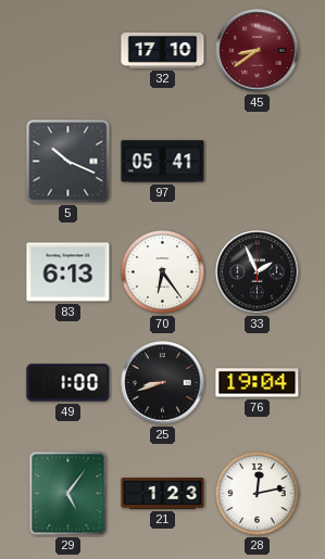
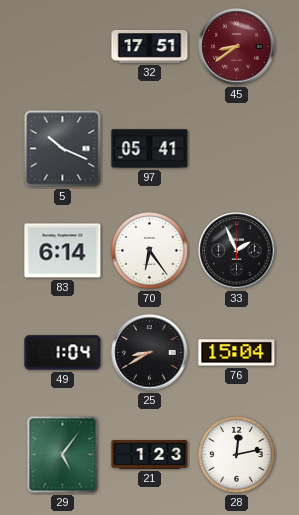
32: 17:10 -> 17:51 (150, 46)
83: 6:13 -> 6:14 (63, 251)
49: 1:00 -> 1:04 (63, 353)
25: 8:42 -> 8:40 (150, 353)
76: 19:04 -> 15:04 (237, 353)
